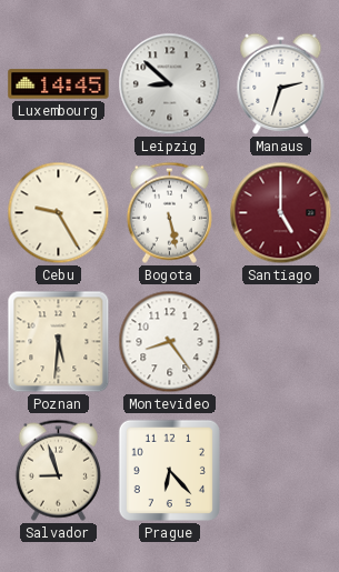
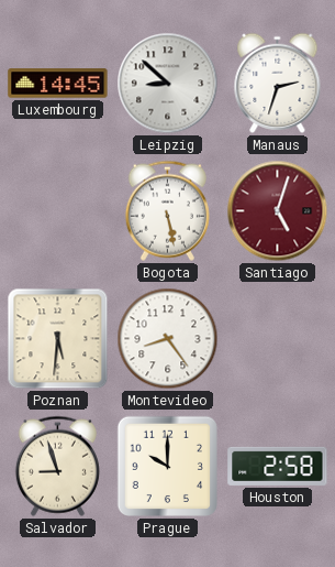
Cebu: 9:25 -> none (59, 213)
Santiago: 5:00 -> 5:03 (278, 211)
Prague: 6:23 -> 10:00 (167, 466)
Houston: none -> 2:58 (278, 466)
